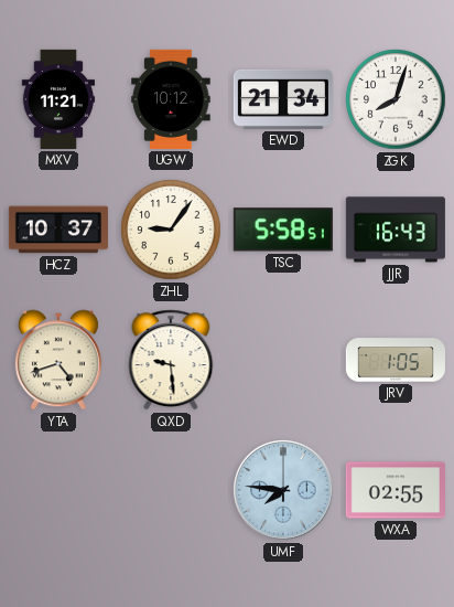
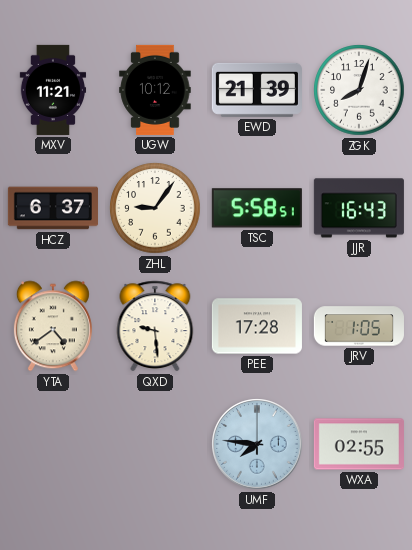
EWD: 21:34 -> 21:39 (257, 90)
HCZ: 10:37 -> 6:37 (53, 208)
YTA: 4:42 -> 4:39 (53, 326)
PEE: none -> 17:28 (257, 326)
